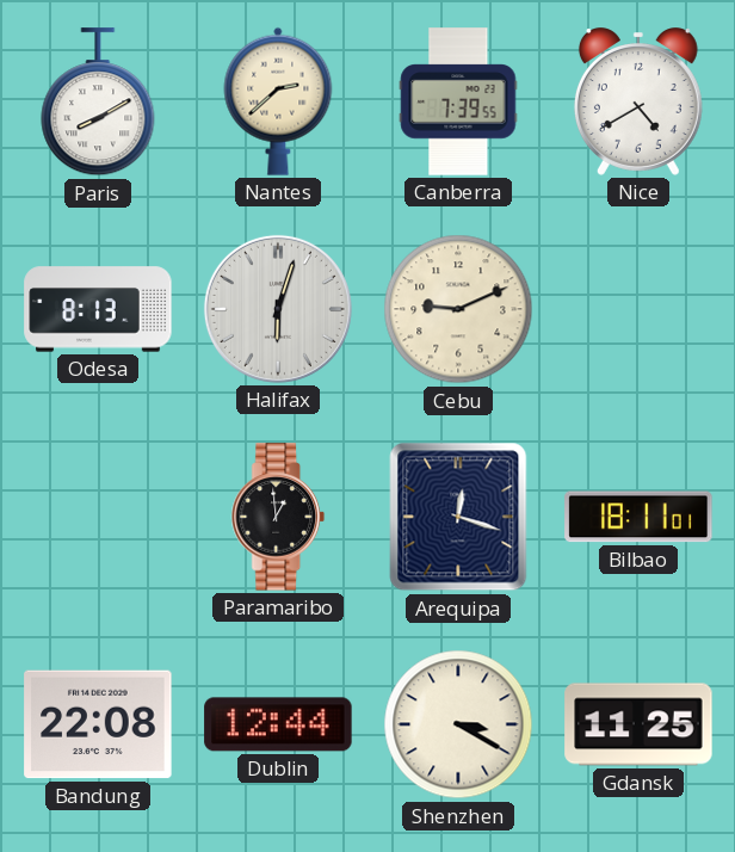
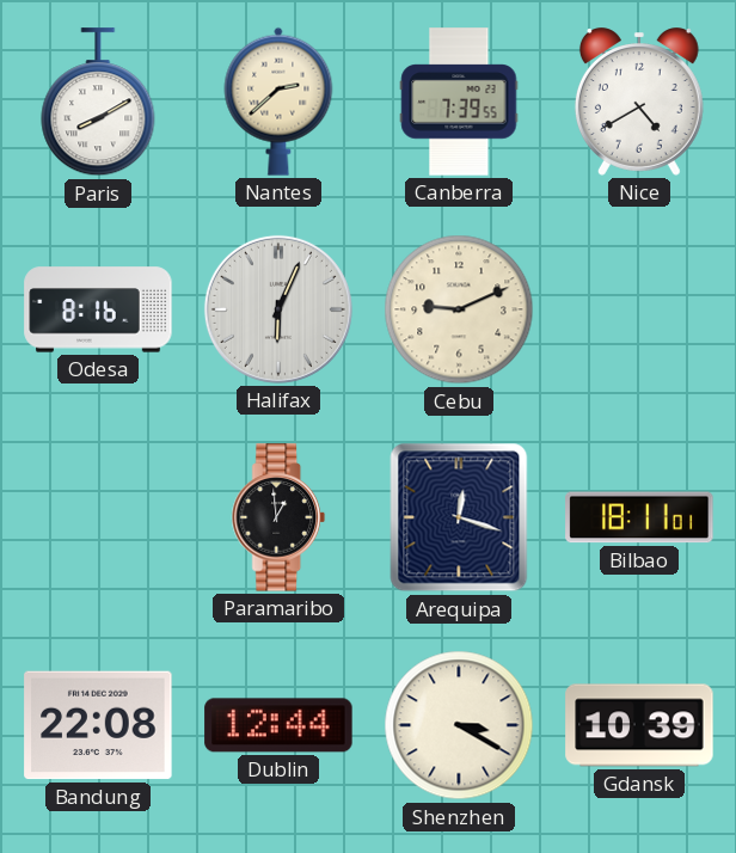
Odesa: 8:13 -> 8:16 (98, 309)
Halifax: 6:03 -> 6:04 (278, 309)
Gdansk: 11:25 -> 10:39 (639, 725)
